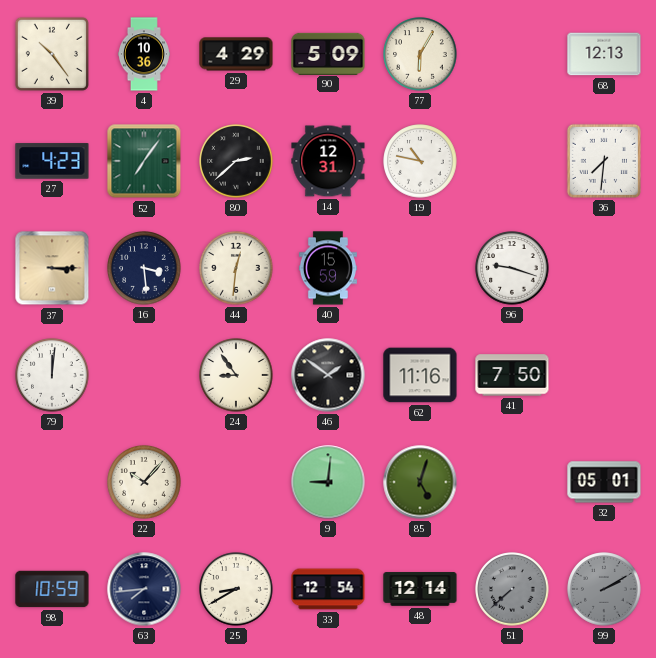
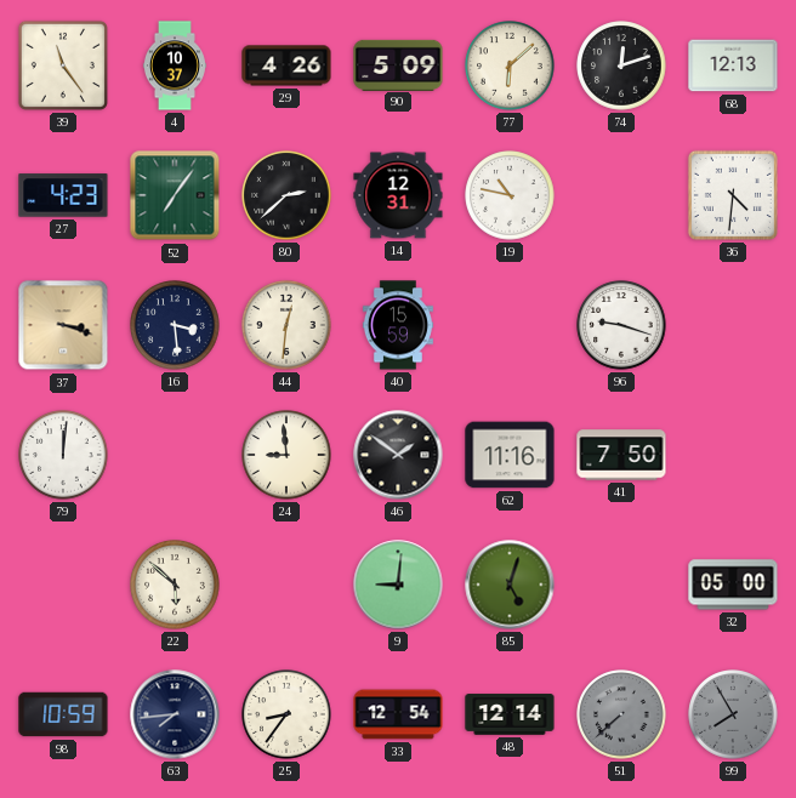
39: 10:24 -> 11:24 (63, 65)
4: 10:36 -> 10:37 (175, 65)
29: 4:29 -> 4:26 (286, 65)
77: 6:05 -> 6:08 (510, 65)
74: none -> 12:12 (621, 65)
36: 7:31 -> 4:31 (733, 195)
37: 3:15 -> 3:18 (63, 325)
24: 8:54 -> 8:59 (286, 455)
22: 10:07 -> 5:52 (175, 585)
32: 05:01 -> 05:00 (733, 585)
25: 8:40 -> 8:36 (286, 714)
99: 2:10 -> 7:55 (733, 714)
